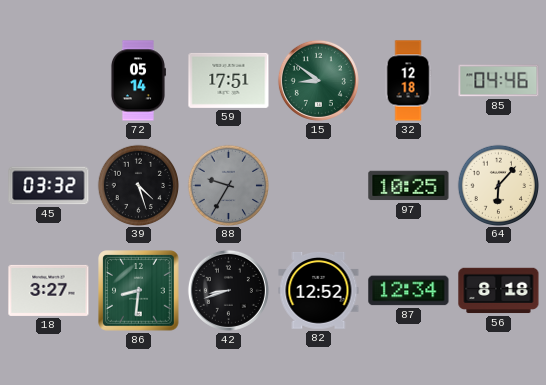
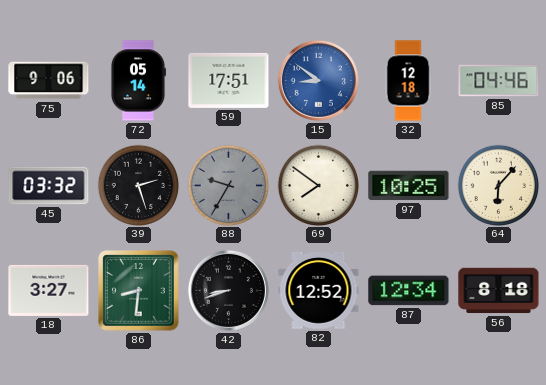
75: none -> 9:06 (49, 81)
15 dial: green -> blue (318, 80)
39: 4:27 -> 2:27 (138, 185)
69: none -> 7:51 (318, 185)
